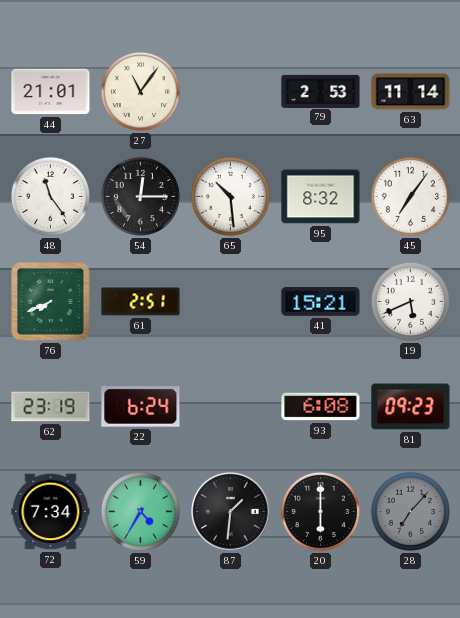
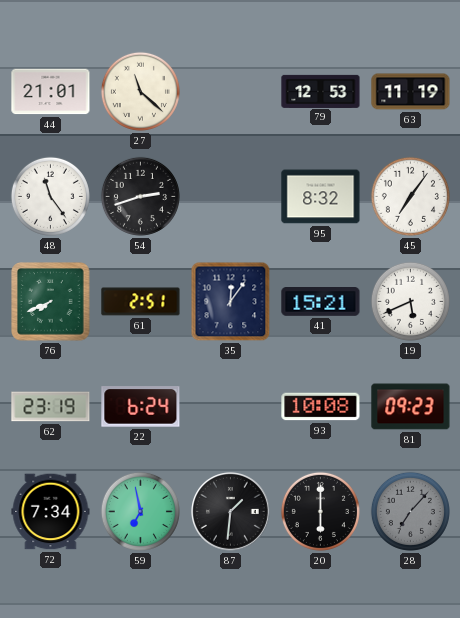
27: 11:06 -> 11:22 (140, 91)
79: 2:53 -> 12:53 (321, 91)
63: 11:14 -> 11:19 (411, 92)
54: 12:15 -> 2:42 (140, 196)
65: 10:29 -> none (230, 196)
35: none -> 12:06 (231, 302)
93: 6:08 -> 10:08 (321, 407)
59: 4:35 -> 6:58 (140, 511)
